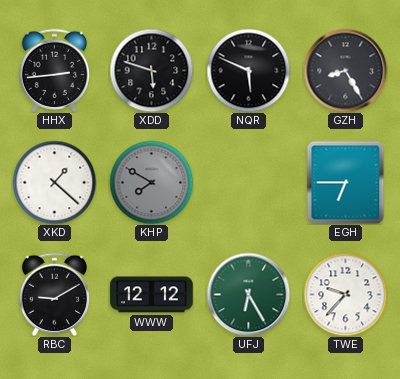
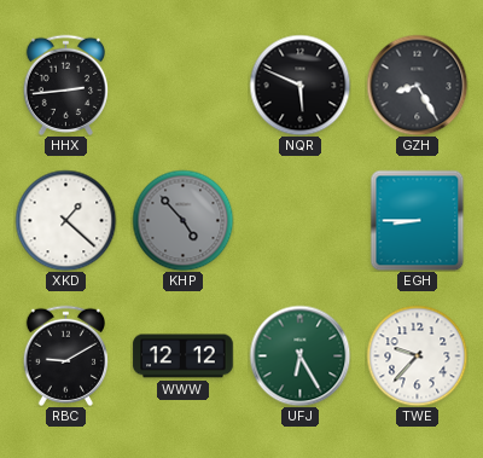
XDD: 5:48 -> none (151, 70)
KHP: 7:50 -> 4:53 (182, 220)
EGH: 6:45 -> 8:45 (418, 220)
